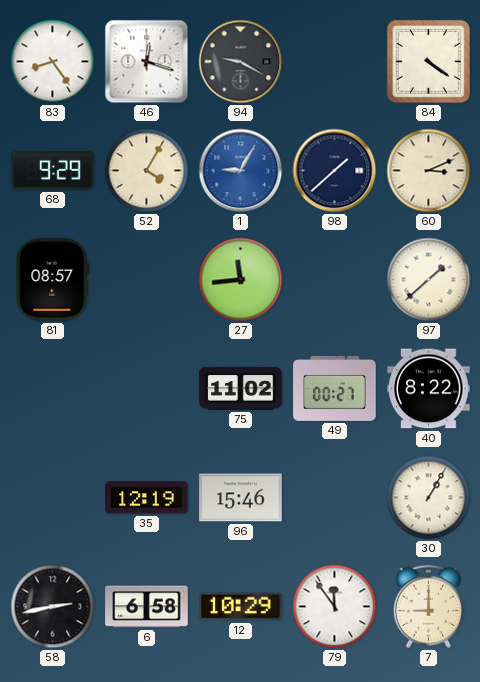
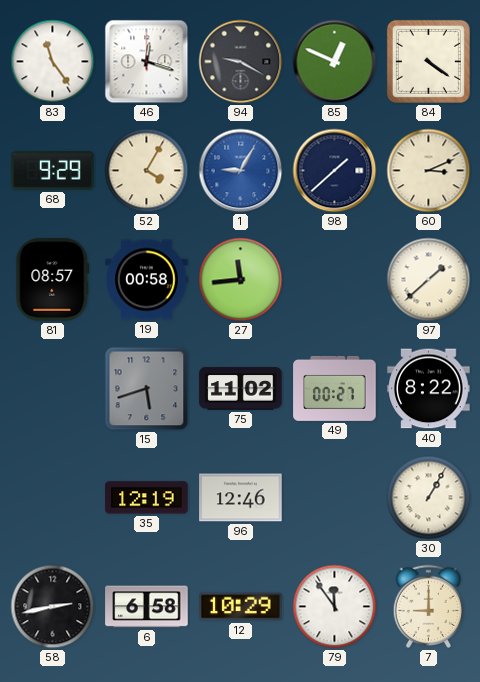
83: 8:24 -> 11:24 (53, 62)
85: none -> 12:49 (335, 62)
19: none -> 00:58 (147, 280)
15: none -> 5:42 (147, 389)
96: 15:46 -> 12:46 (241, 498)
